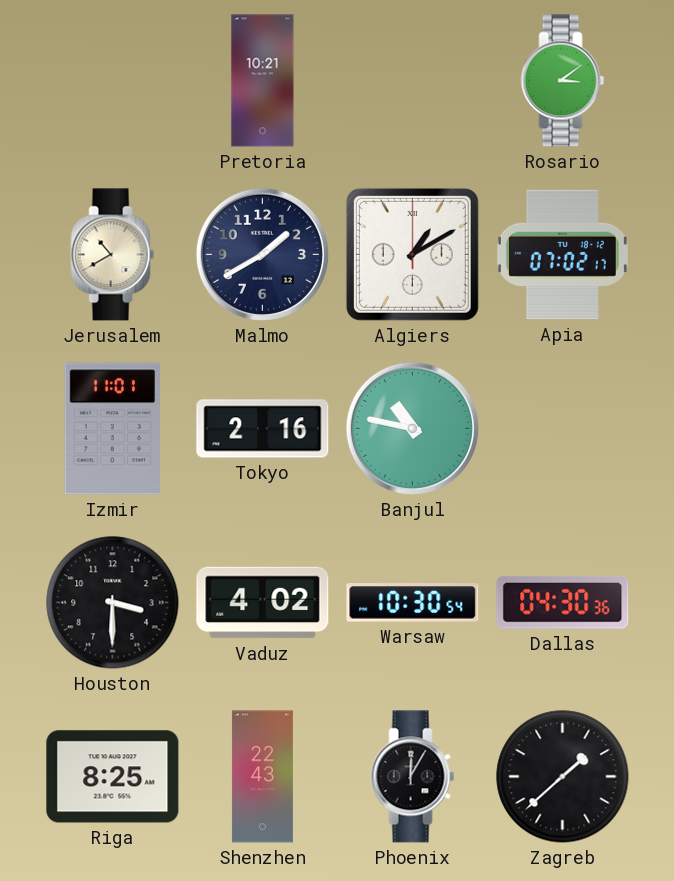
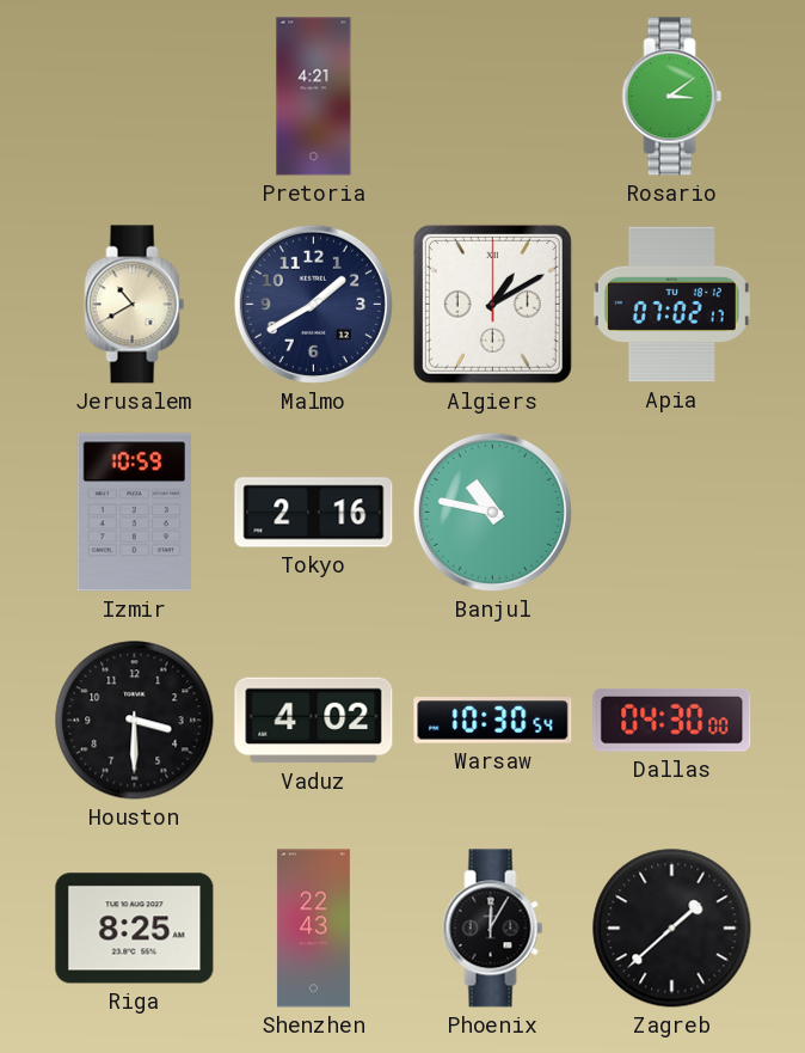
Pretoria: 10:21 -> 4:21 (314, 97)
Izmir: 11:01 -> 10:59 (134, 513)
Dallas: 04:30:36 -> 04:30:00 (672, 720)
